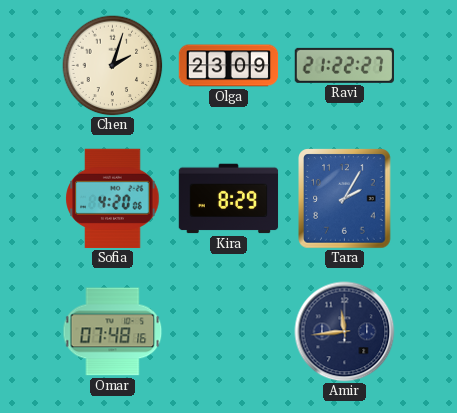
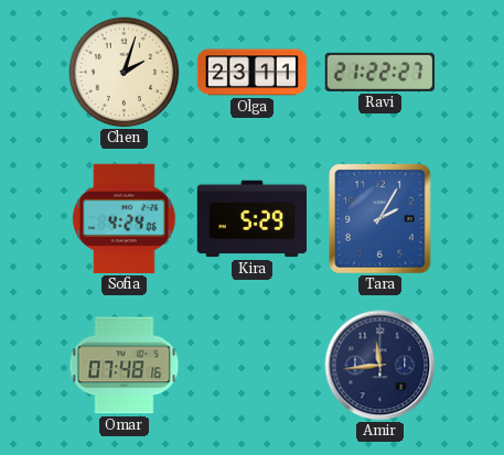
Olga: 23:09 -> 23:11 (253, 73)
Sofia: 4:20 -> 4:24 (125, 219)
Kira: 8:29 -> 5:29 (253, 219)
